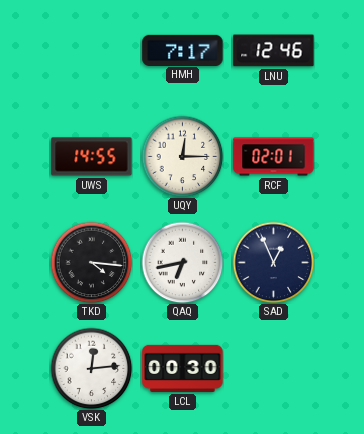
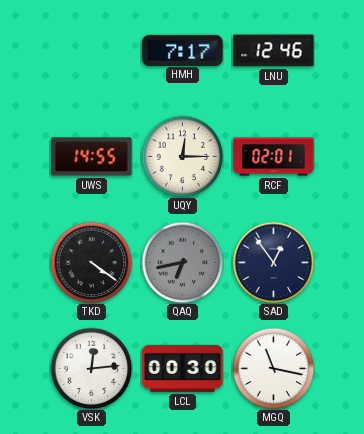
TKD: 4:16 -> 4:21 (91, 262)
QAQ dial: white -> grey (182, 262)
SAD: 12:56 -> 12:54 (273, 262)
MGQ: none -> 11:17 (273, 368)
